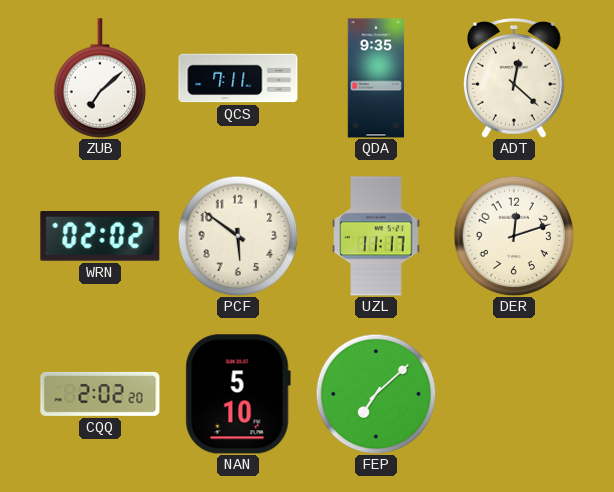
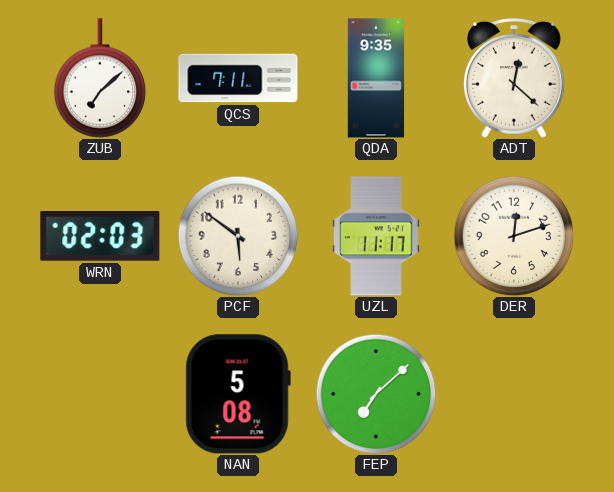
WRN: 02:02 -> 02:03 (100, 237)
CQQ: 2:02 -> none (100, 394)
NAN: 5:10 -> 5:08 (238, 394)
